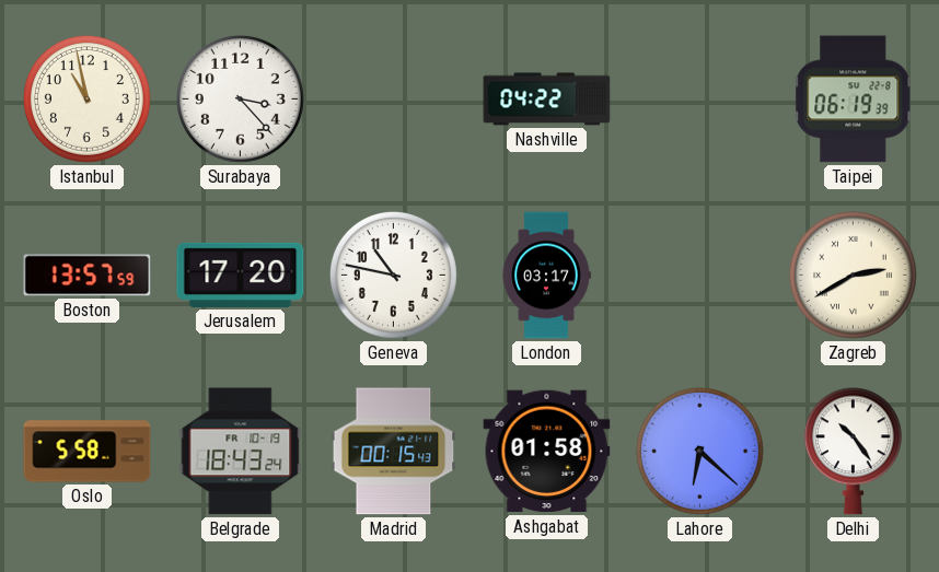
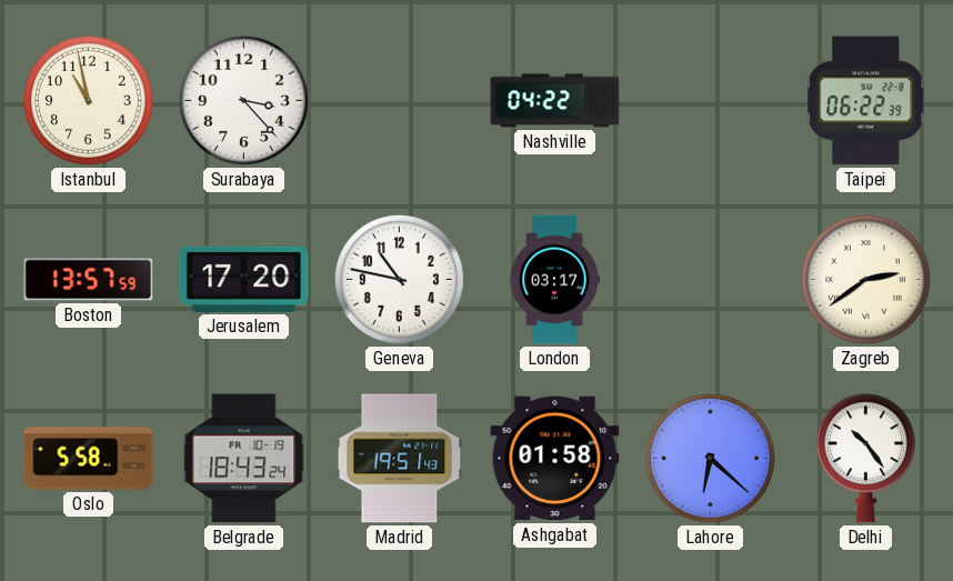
Taipei: 06:19 -> 06:22 (866, 101)
Zagreb: 2:40 -> 2:39 (865, 279)
Madrid: 00:15 -> 19:51 (400, 459)
